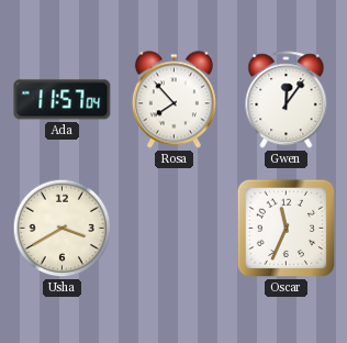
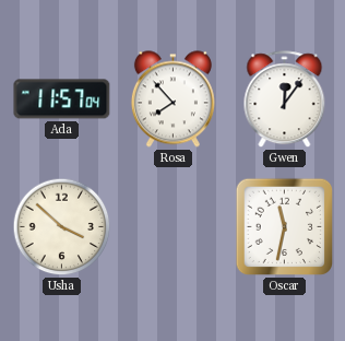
Usha: 3:40 -> 3:52 (62, 227)
Oscar: 11:34 -> 11:32 (285, 227)
